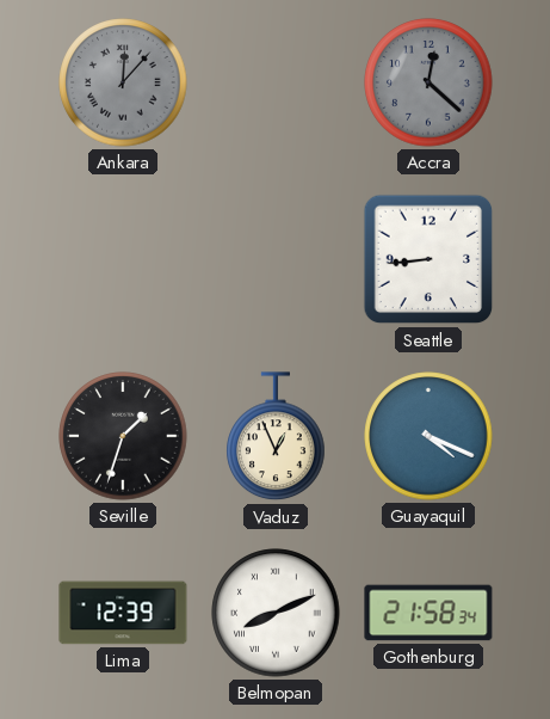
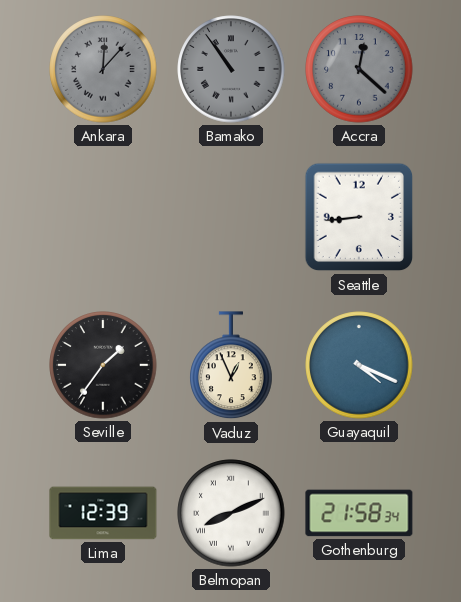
Bamako: none -> 10:54 (231, 69)
Seville: 1:33 -> 1:36 (103, 365)
